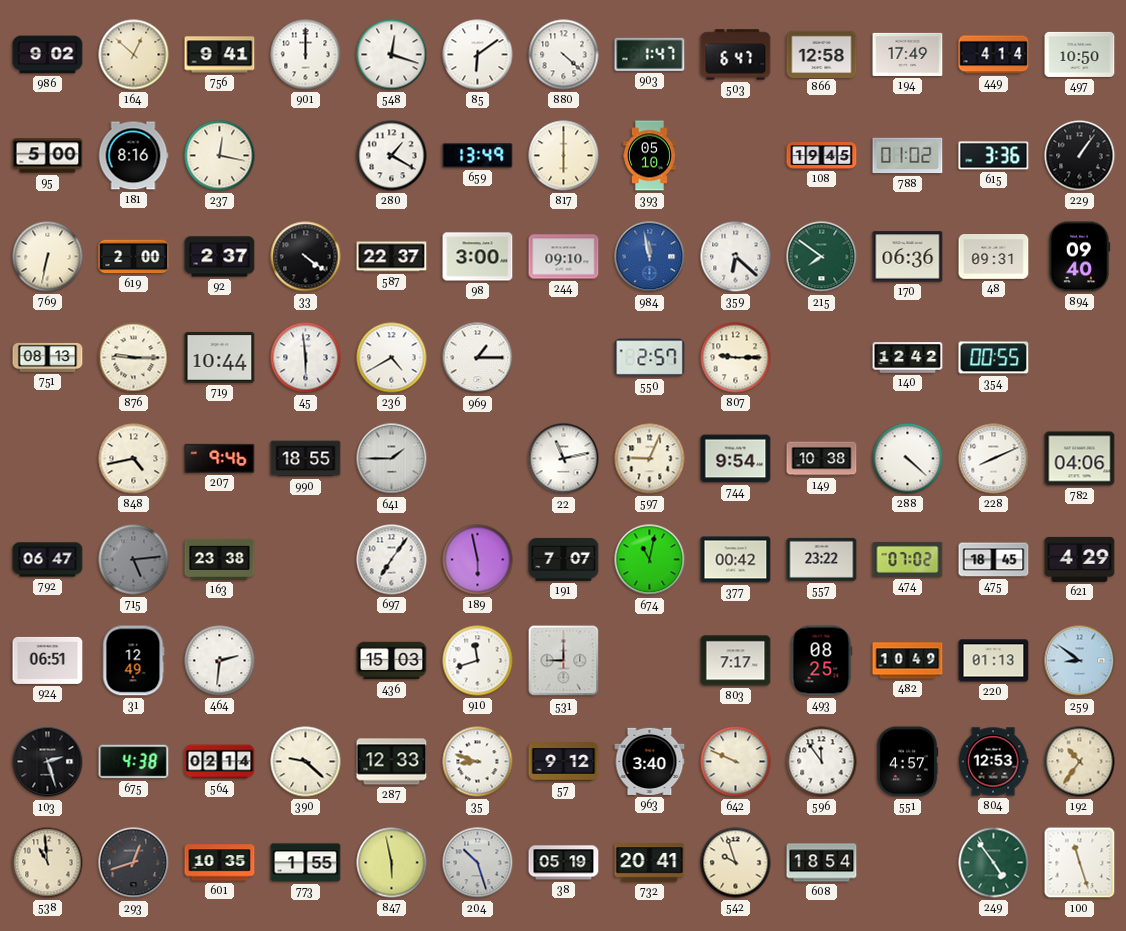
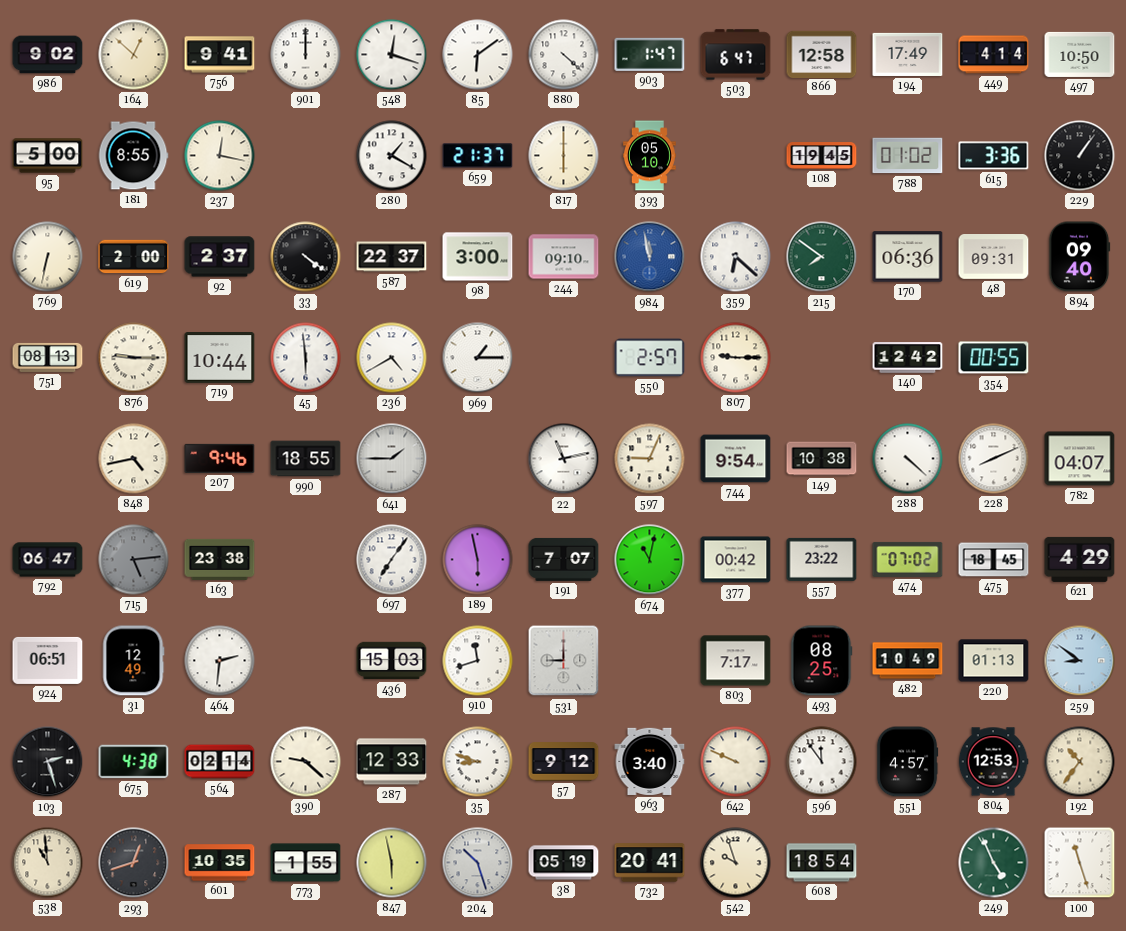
181: 8:16 -> 8:55 (133, 156)
659: 13:49 -> 21:37 (478, 156)
782: 04:06 -> 04:07 (1080, 459)
249: 4:54 -> 4:56 (994, 863)
